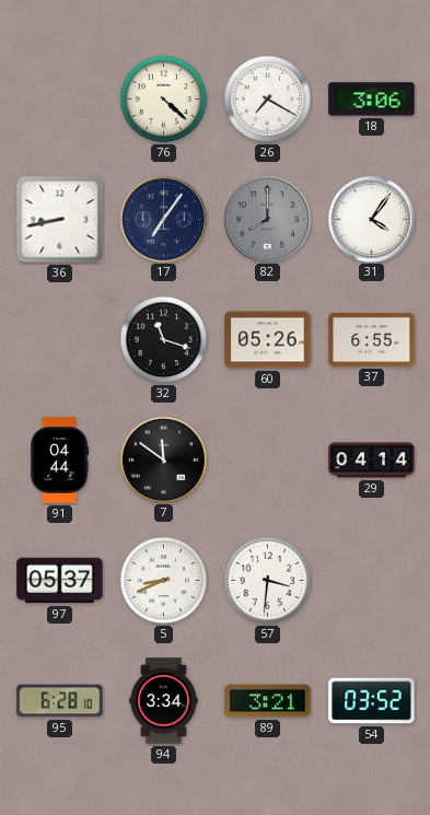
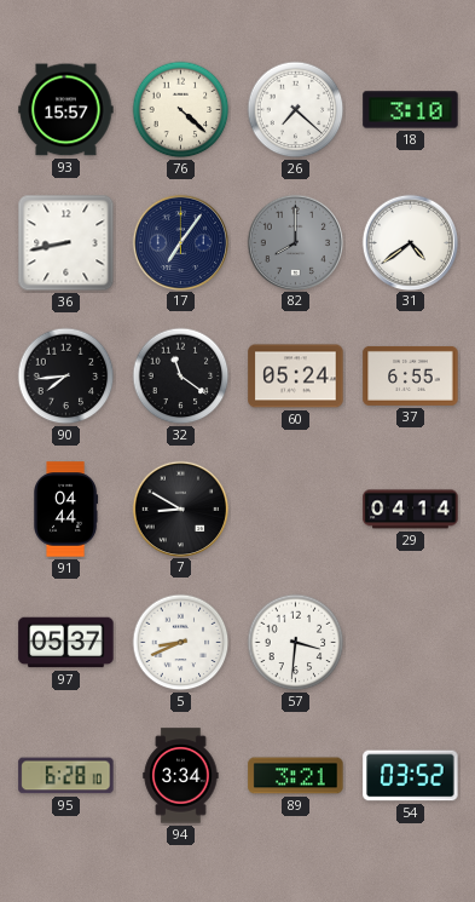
93: none -> 15:57 (66, 110)
26: 7:20 -> 7:22 (296, 110)
18: 3:06 -> 3:10 (411, 110)
31: 4:06 -> 4:39 (410, 242)
90: none -> 7:44 (66, 377)
32: 11:18 -> 11:21 (181, 377)
60: 05:26 -> 05:24 (296, 377)
7: 11:51 -> 8:50 (180, 509)
